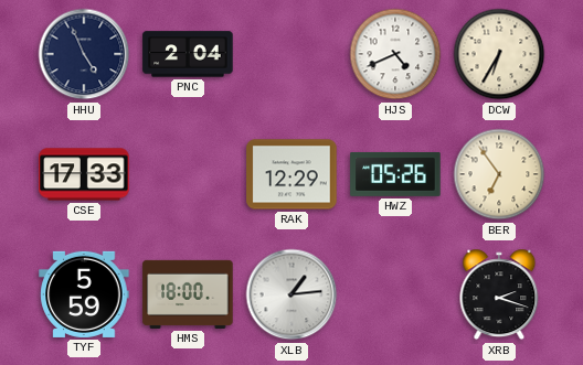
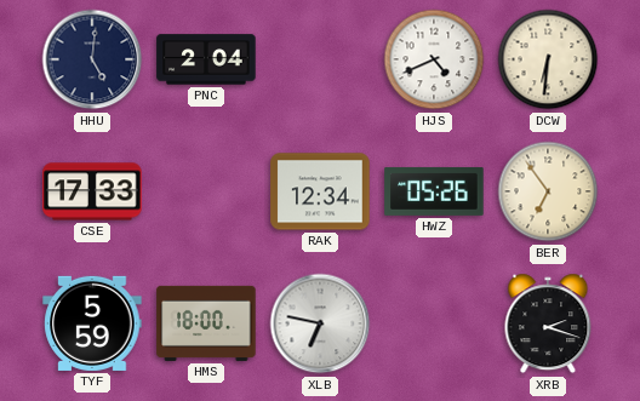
HHU: 4:56 -> 5:01 (92, 59)
DCW: 6:35 -> 6:31 (548, 59)
RAK: 12:29 -> 12:34 (320, 191)
XLB: 1:14 -> 6:47 (320, 323)
